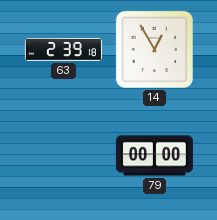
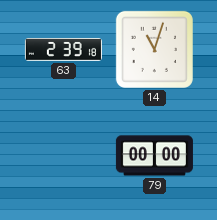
14: 12:55 -> 11:03 (154, 49)
